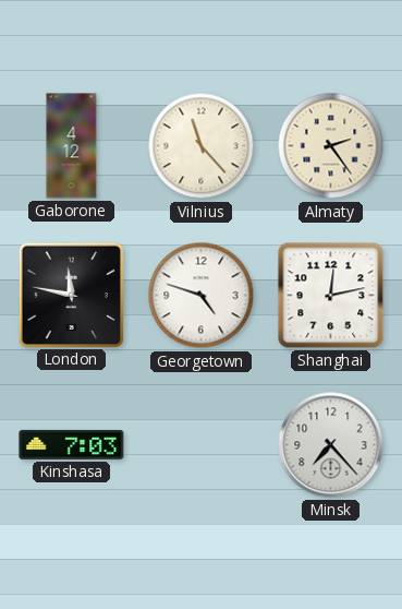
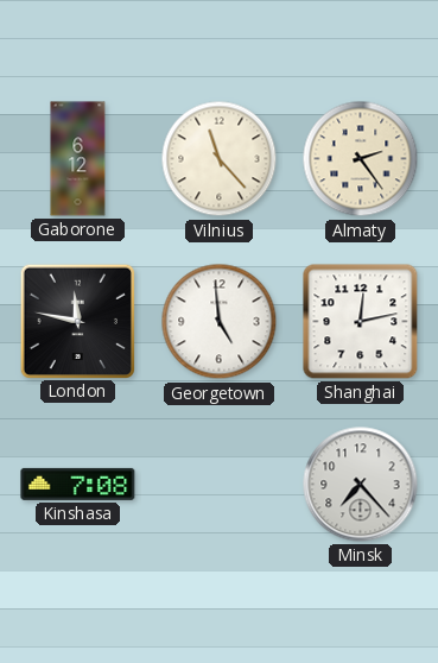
Gaborone: 4:12 -> 6:12 (78, 159)
Georgetown: 4:48 -> 4:59 (220, 322)
Kinshasa: 7:03 -> 7:08 (78, 484)
